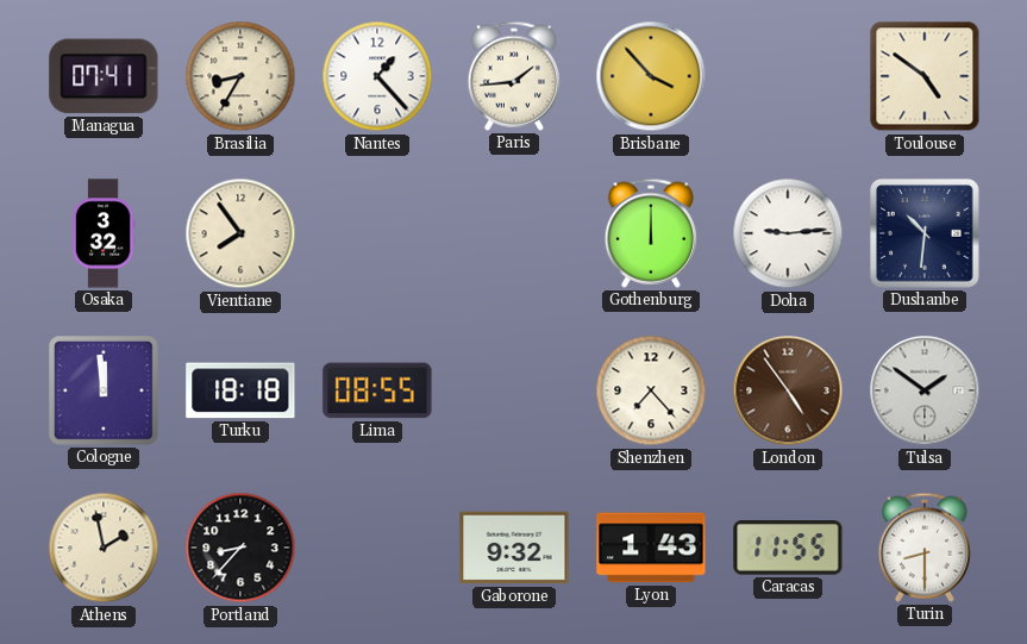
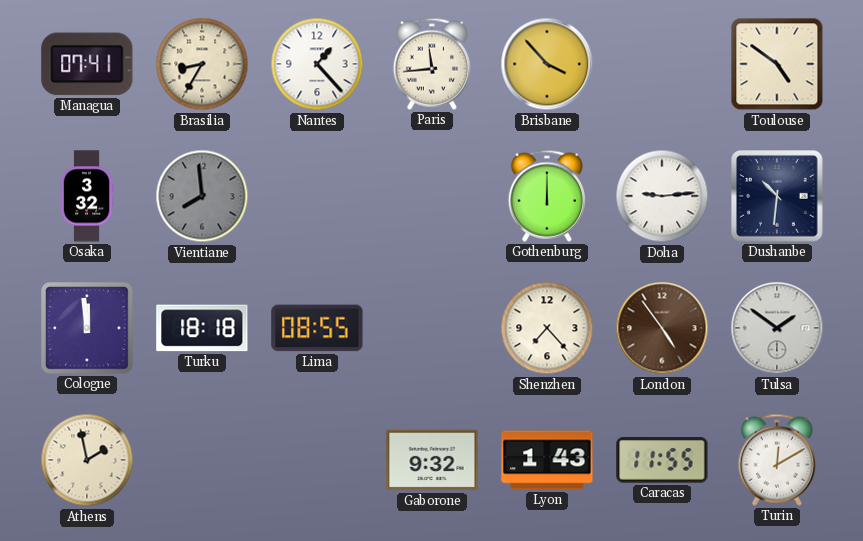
Paris: 1:44 -> 11:44 (432, 64)
Vientiane: 7:54 -> 7:59 (202, 196)
Vientiane dial: cream -> grey (202, 196)
Portland: 8:37 -> none (240, 548)
Turin: 8:30 -> 12:10 (777, 460)
